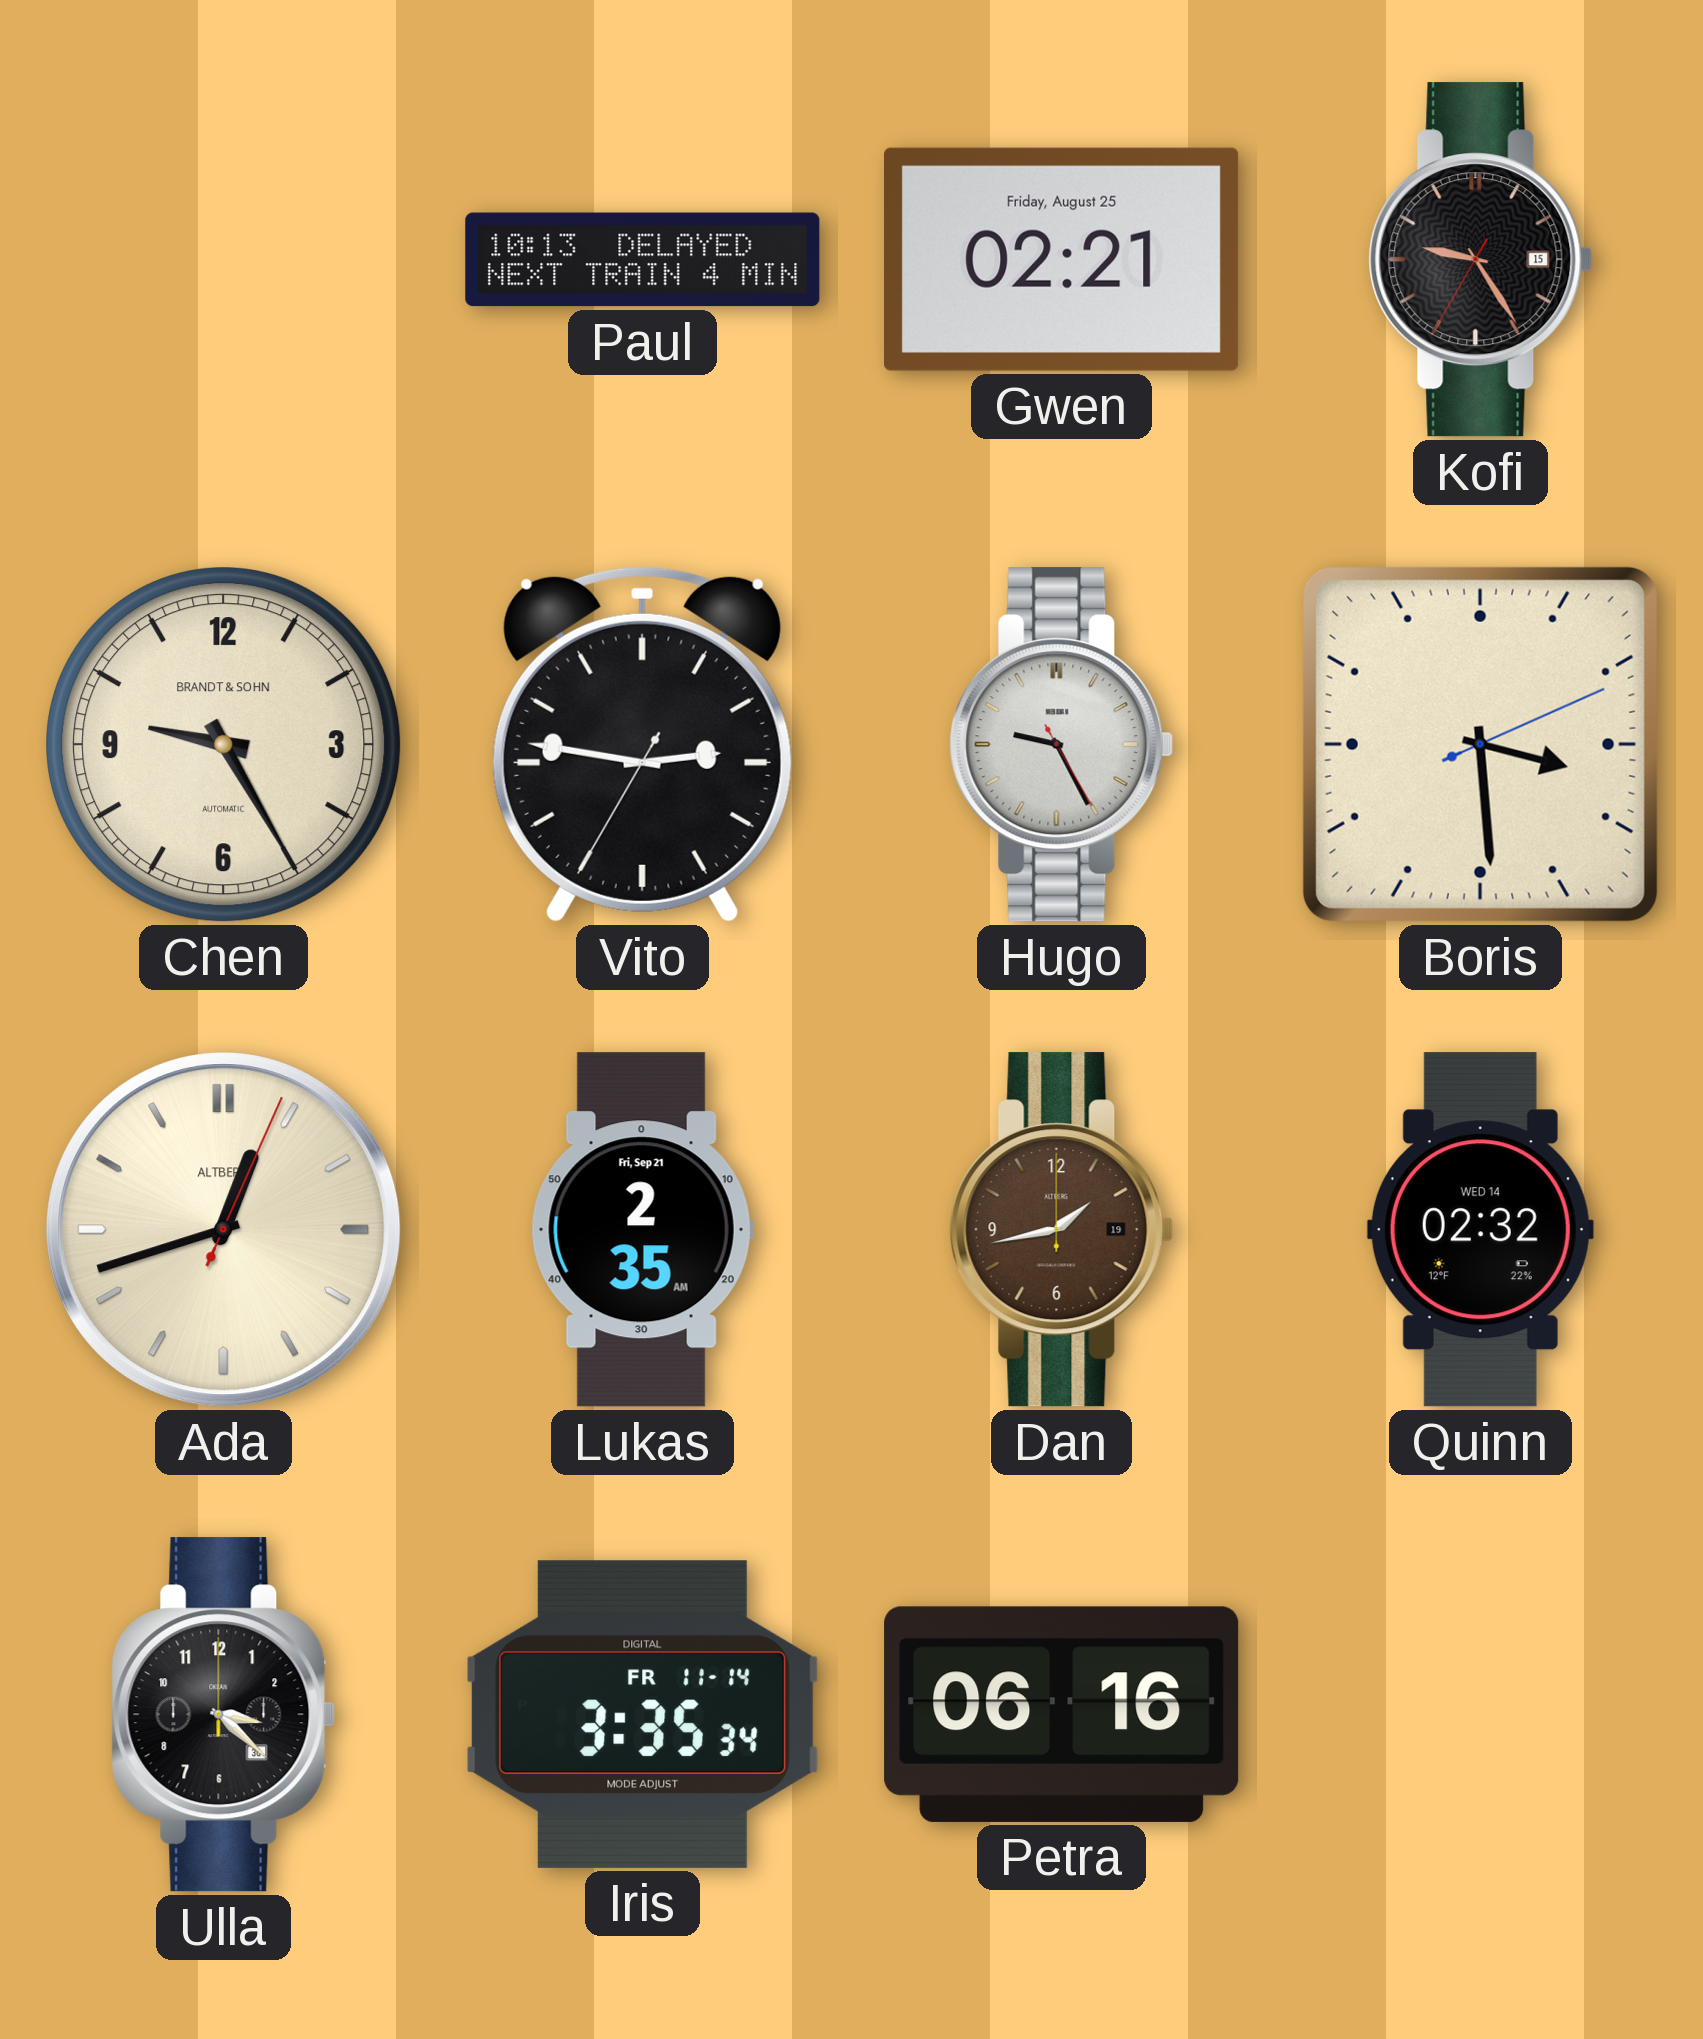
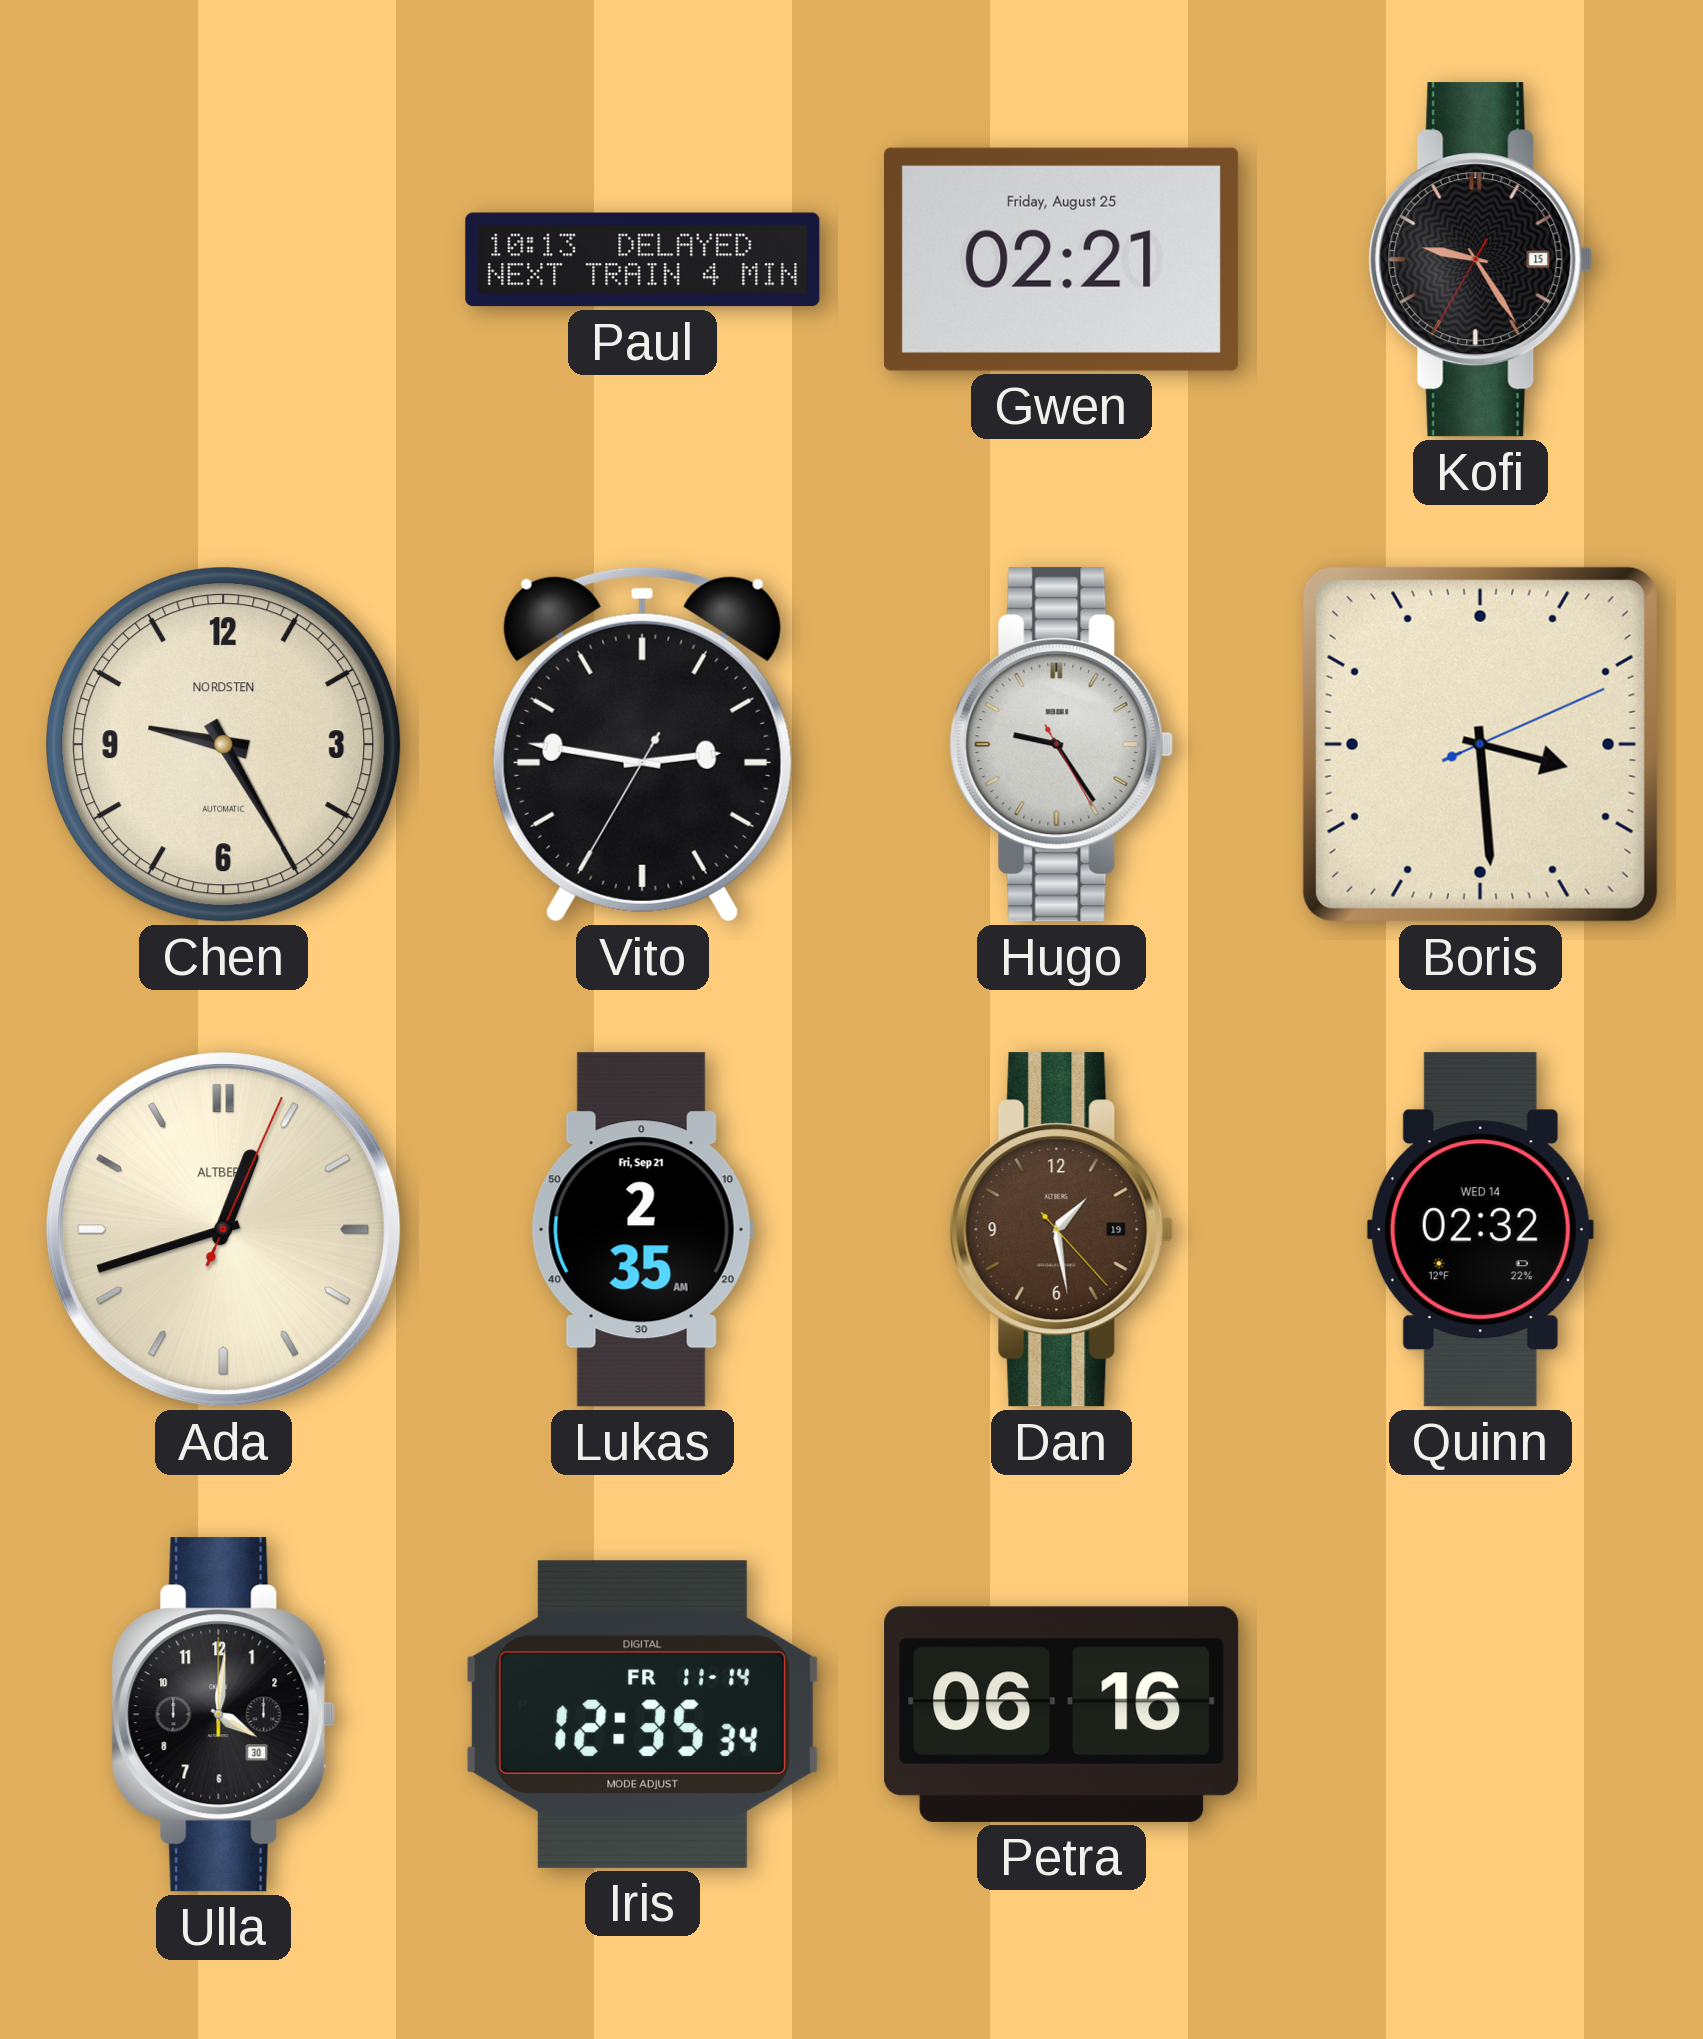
Chen brand: BRANDT & SOHN -> NORDSTEN (224, 745)
Hugo: 9:25 -> 9:24 (1062, 745)
Dan: 1:43 -> 1:28 (1062, 1230)
Ulla: 3:22 -> 4:01 (224, 1715)
Iris: 3:35 -> 12:35 (643, 1714)
